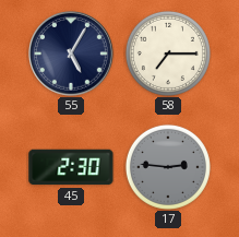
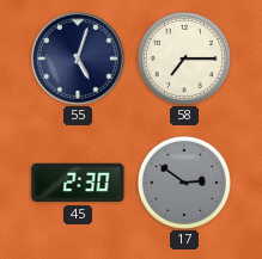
55: 5:05 -> 5:03 (78, 58)
17: 2:46 -> 2:51 (184, 183)
